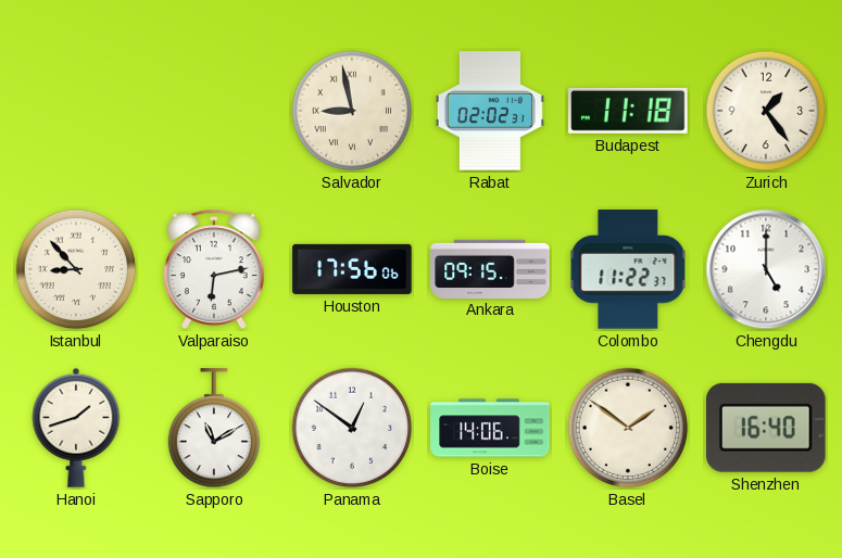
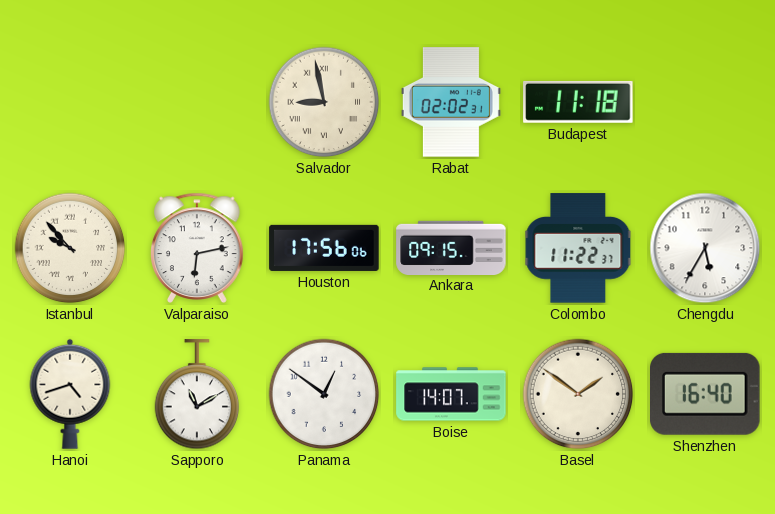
Zurich: 1:24 -> none (766, 111)
Istanbul: 8:53 -> 9:53 (70, 248)
Chengdu: 5:00 -> 5:35 (705, 248)
Hanoi: 1:42 -> 4:42 (70, 394)
Boise: 14:06 -> 14:07 (451, 394)
